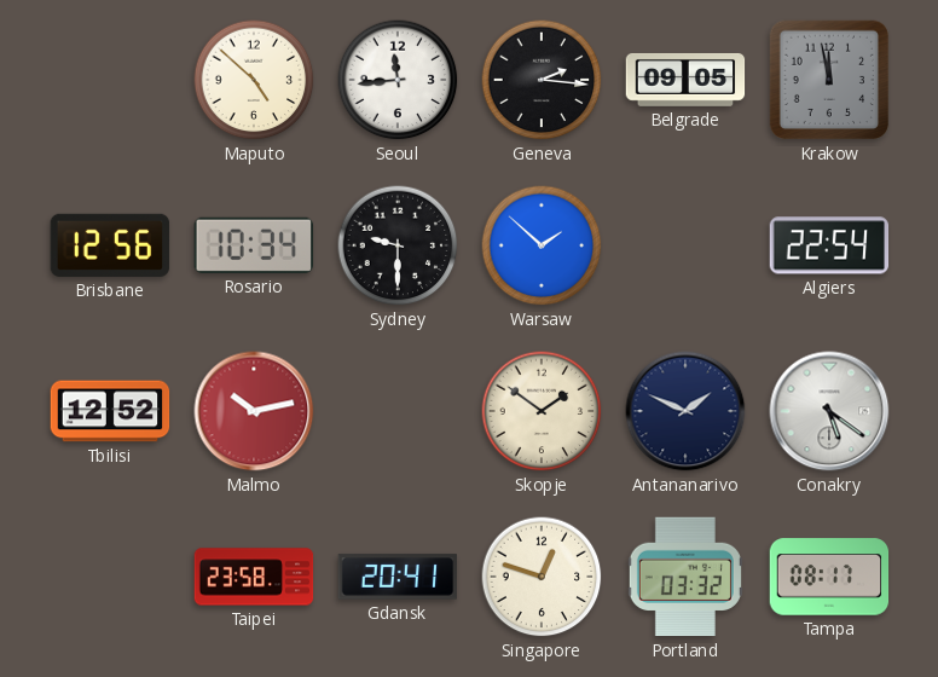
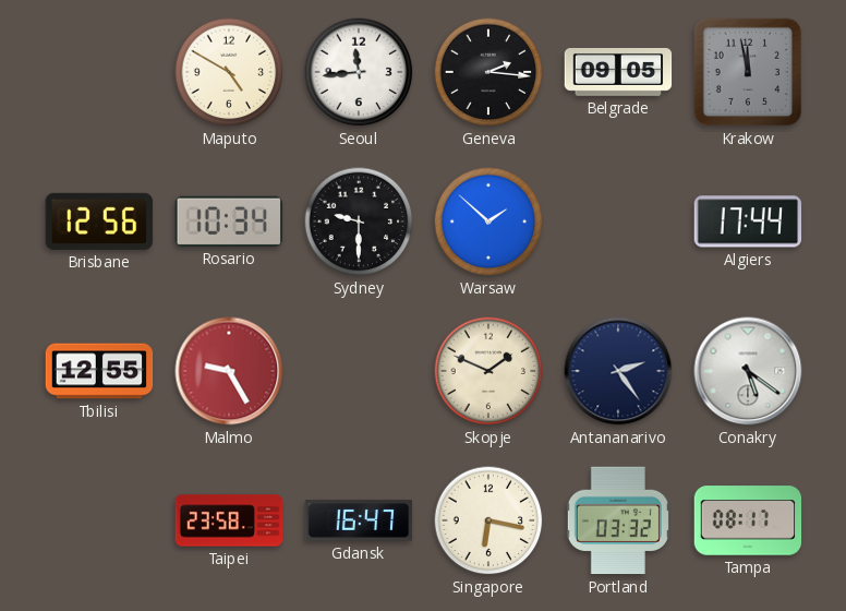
Maputo: 4:52 -> 4:50 (229, 72)
Algiers: 22:54 -> 17:44 (748, 221)
Tbilisi: 12:52 -> 12:55 (99, 371)
Malmo: 10:13 -> 9:25 (229, 371)
Skopje: 1:51 -> 1:49 (488, 371)
Antananarivo: 1:49 -> 2:24 (618, 371)
Gdansk: 20:41 -> 16:47 (359, 520)
Singapore: 12:48 -> 6:17 (488, 520)
